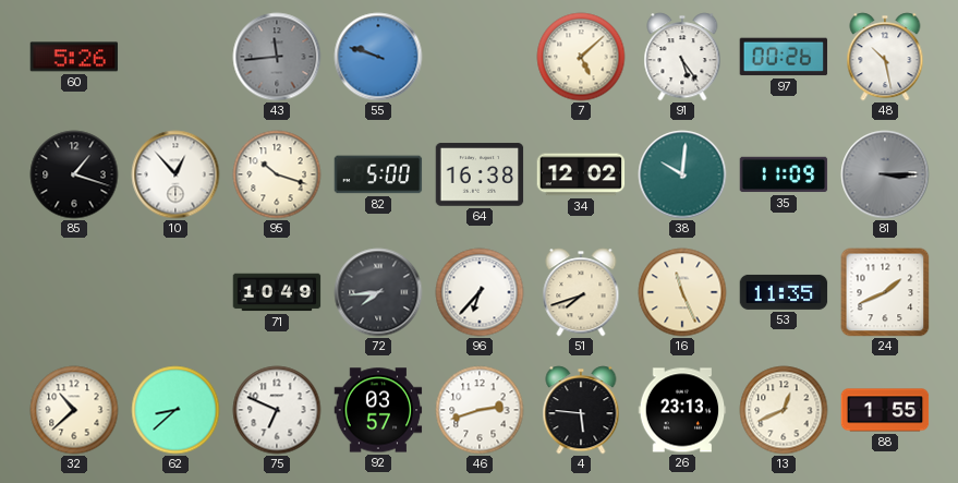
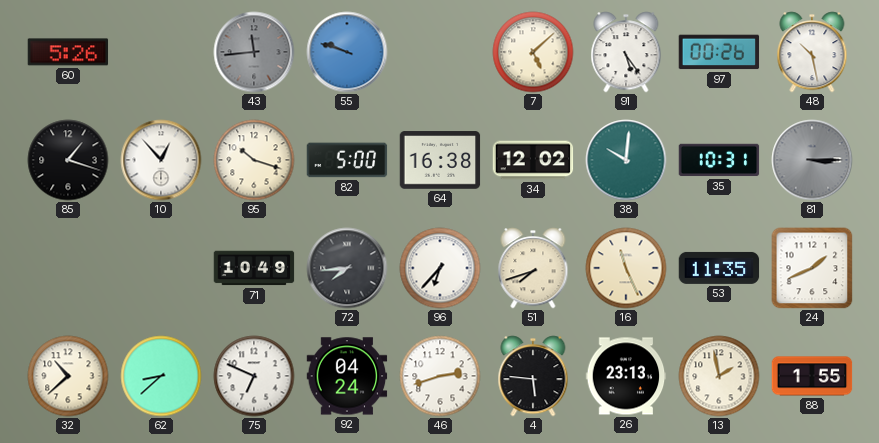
35: 11:09 -> 10:31 (719, 160)
92: 03:57 -> 04:24 (347, 376)
13: 12:41 -> 1:58 (719, 376)
